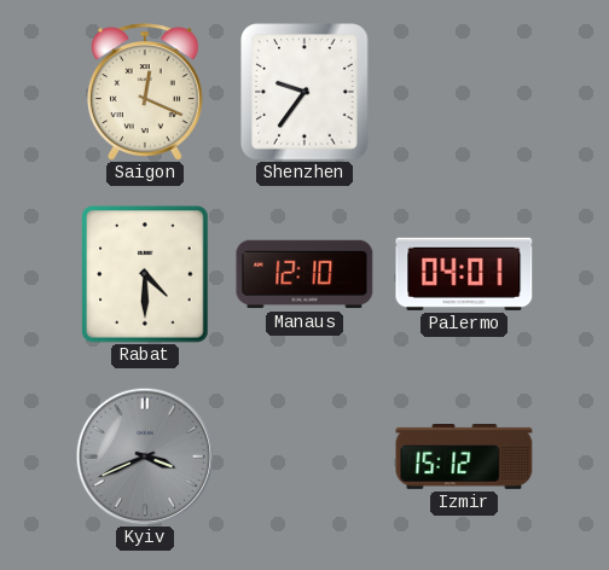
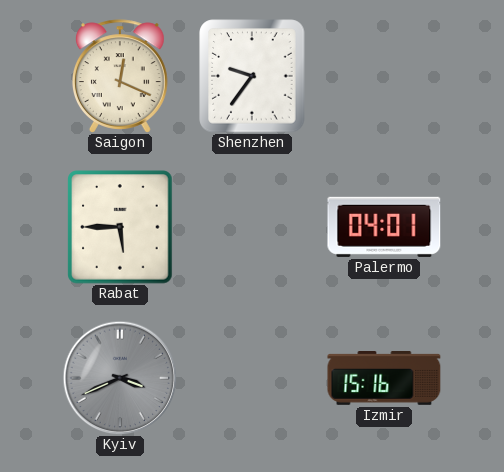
Rabat: 4:30 -> 5:45 (120, 227)
Manaus: 12:10 -> none (304, 274)
Izmir: 15:12 -> 15:16 (384, 379)
